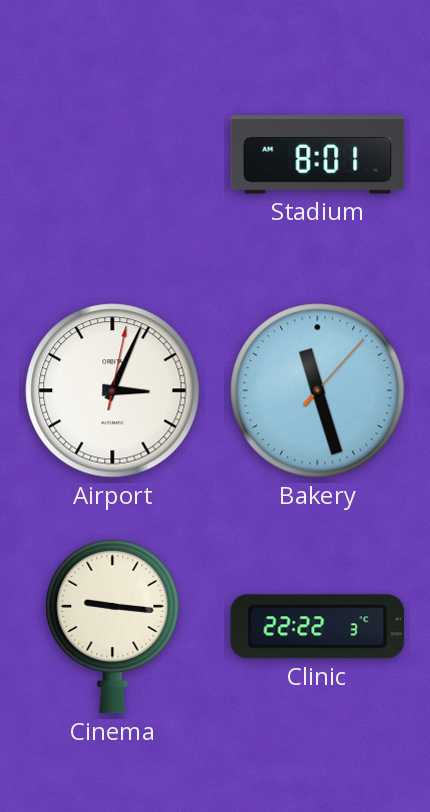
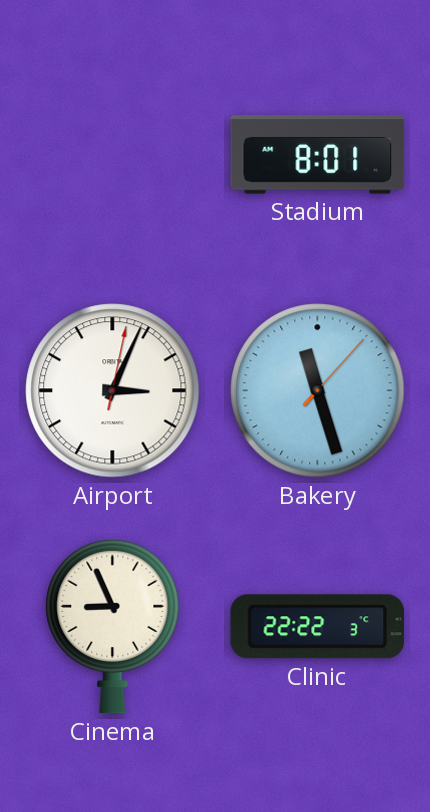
Cinema: 9:16 -> 8:56 (113, 626)
